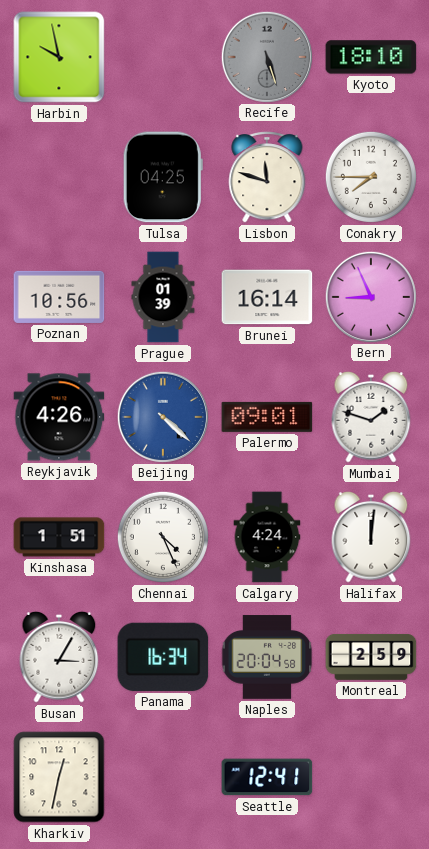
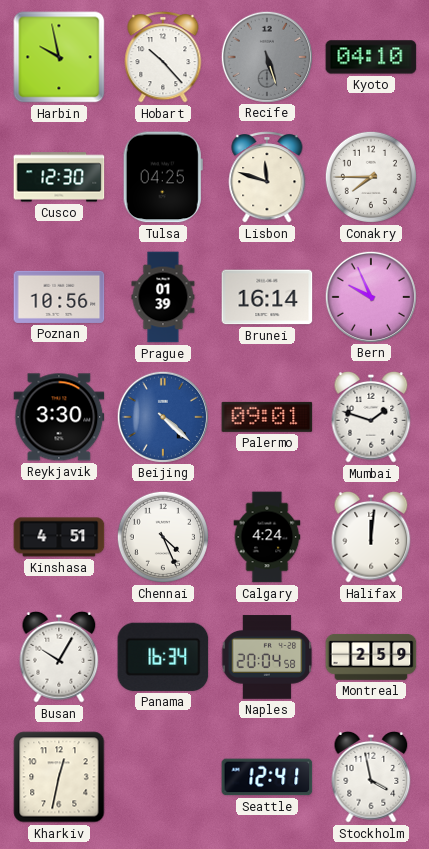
Hobart: none -> 10:23 (163, 57)
Kyoto: 18:10 -> 04:10 (371, 57)
Cusco: none -> 12:30 (59, 177)
Bern: 8:56 -> 9:56 (370, 296)
Reykjavik: 4:26 -> 3:30 (59, 417)
Kinshasa: 1:51 -> 4:51 (59, 537)
Busan: 3:05 -> 10:05 (59, 657)
Stockholm: none -> 3:58 (371, 777)
